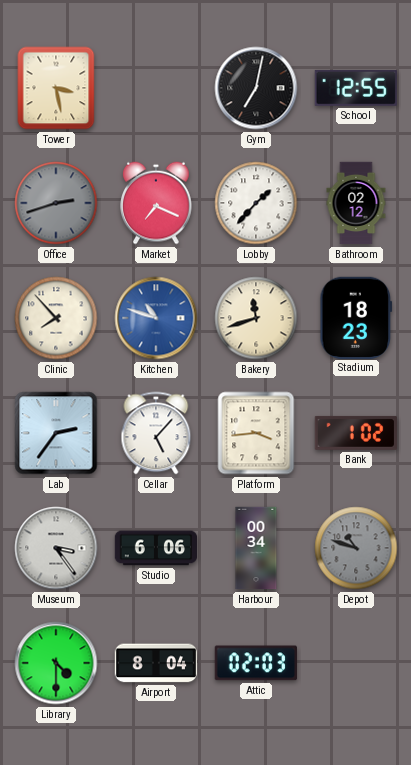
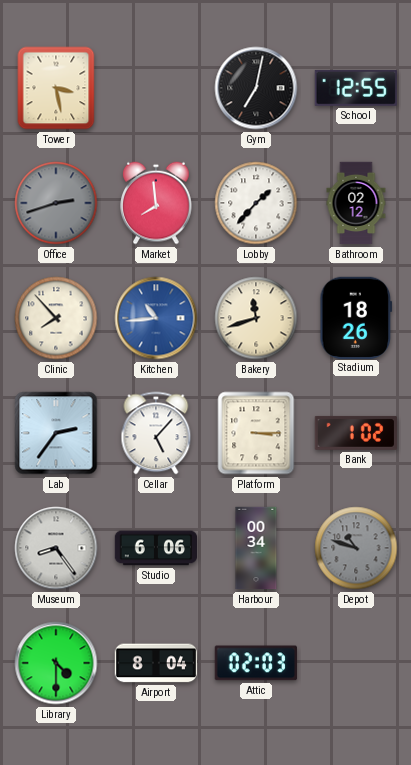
Market: 7:19 -> 7:59 (157, 203)
Kitchen: 10:48 -> 10:44 (156, 318)
Stadium: 18:23 -> 18:26 (356, 317)
Platform: 3:44 -> 3:15 (256, 433)
Museum: 3:24 -> 8:24 (56, 548)
